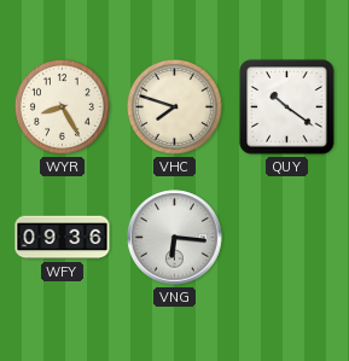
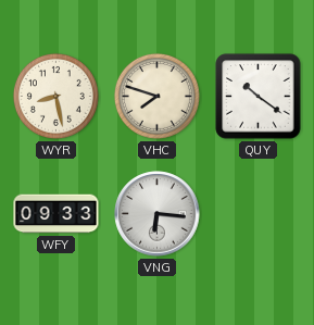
WYR: 8:25 -> 8:28 (55, 96)
WFY: 09:36 -> 09:33 (56, 214)
